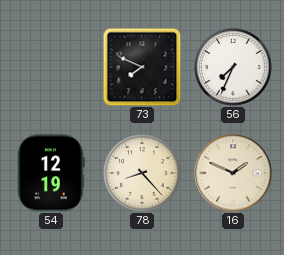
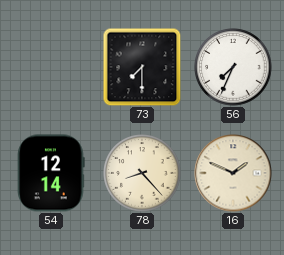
73: 7:49 -> 7:30 (142, 67)
54: 12:19 -> 12:14 (51, 173)
